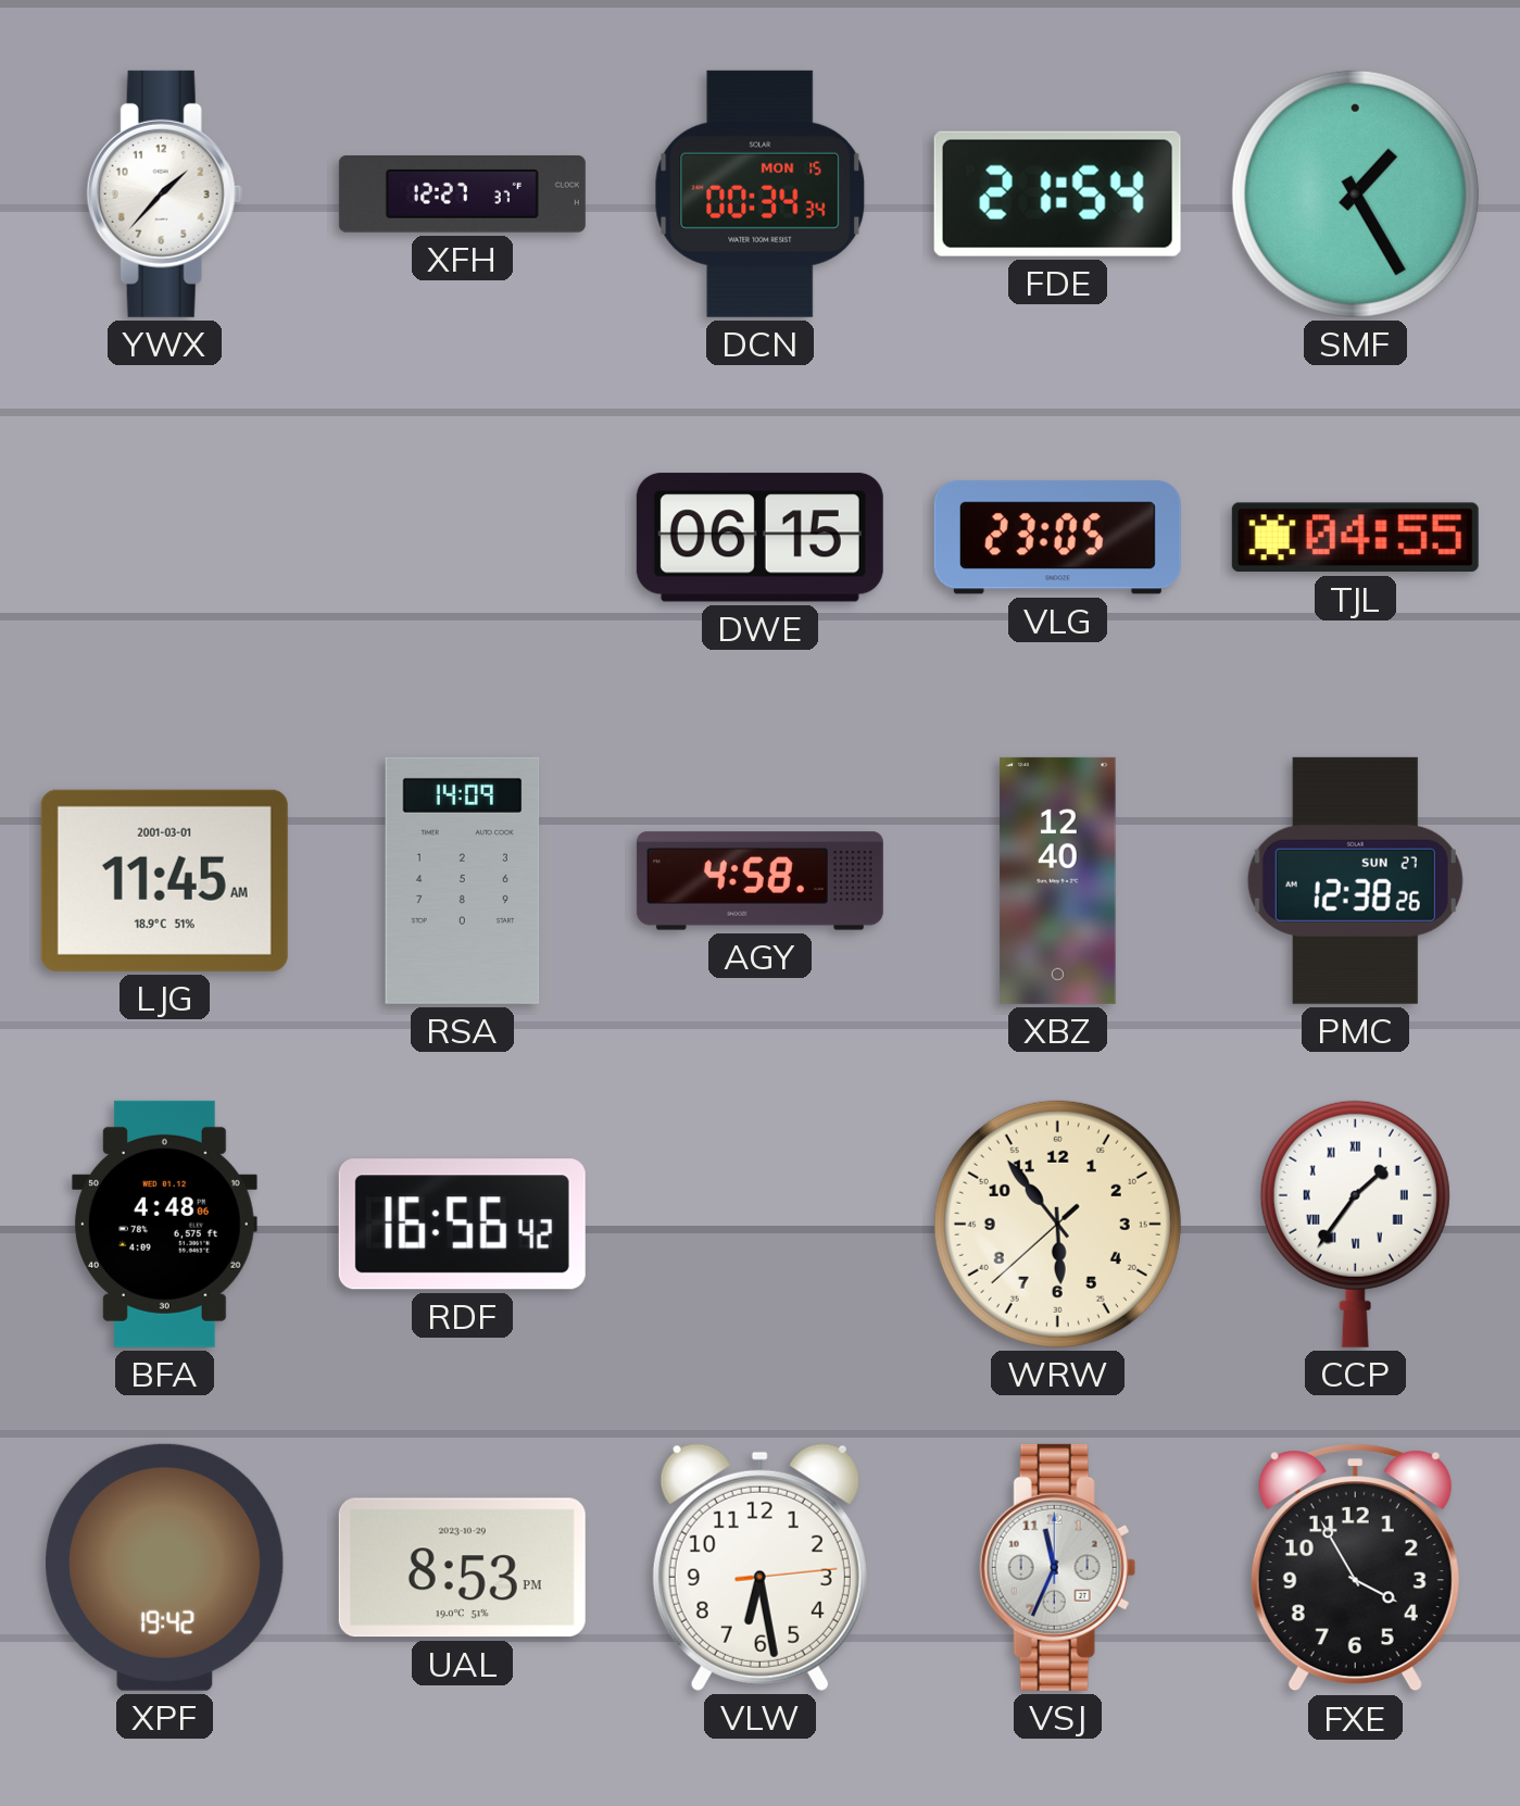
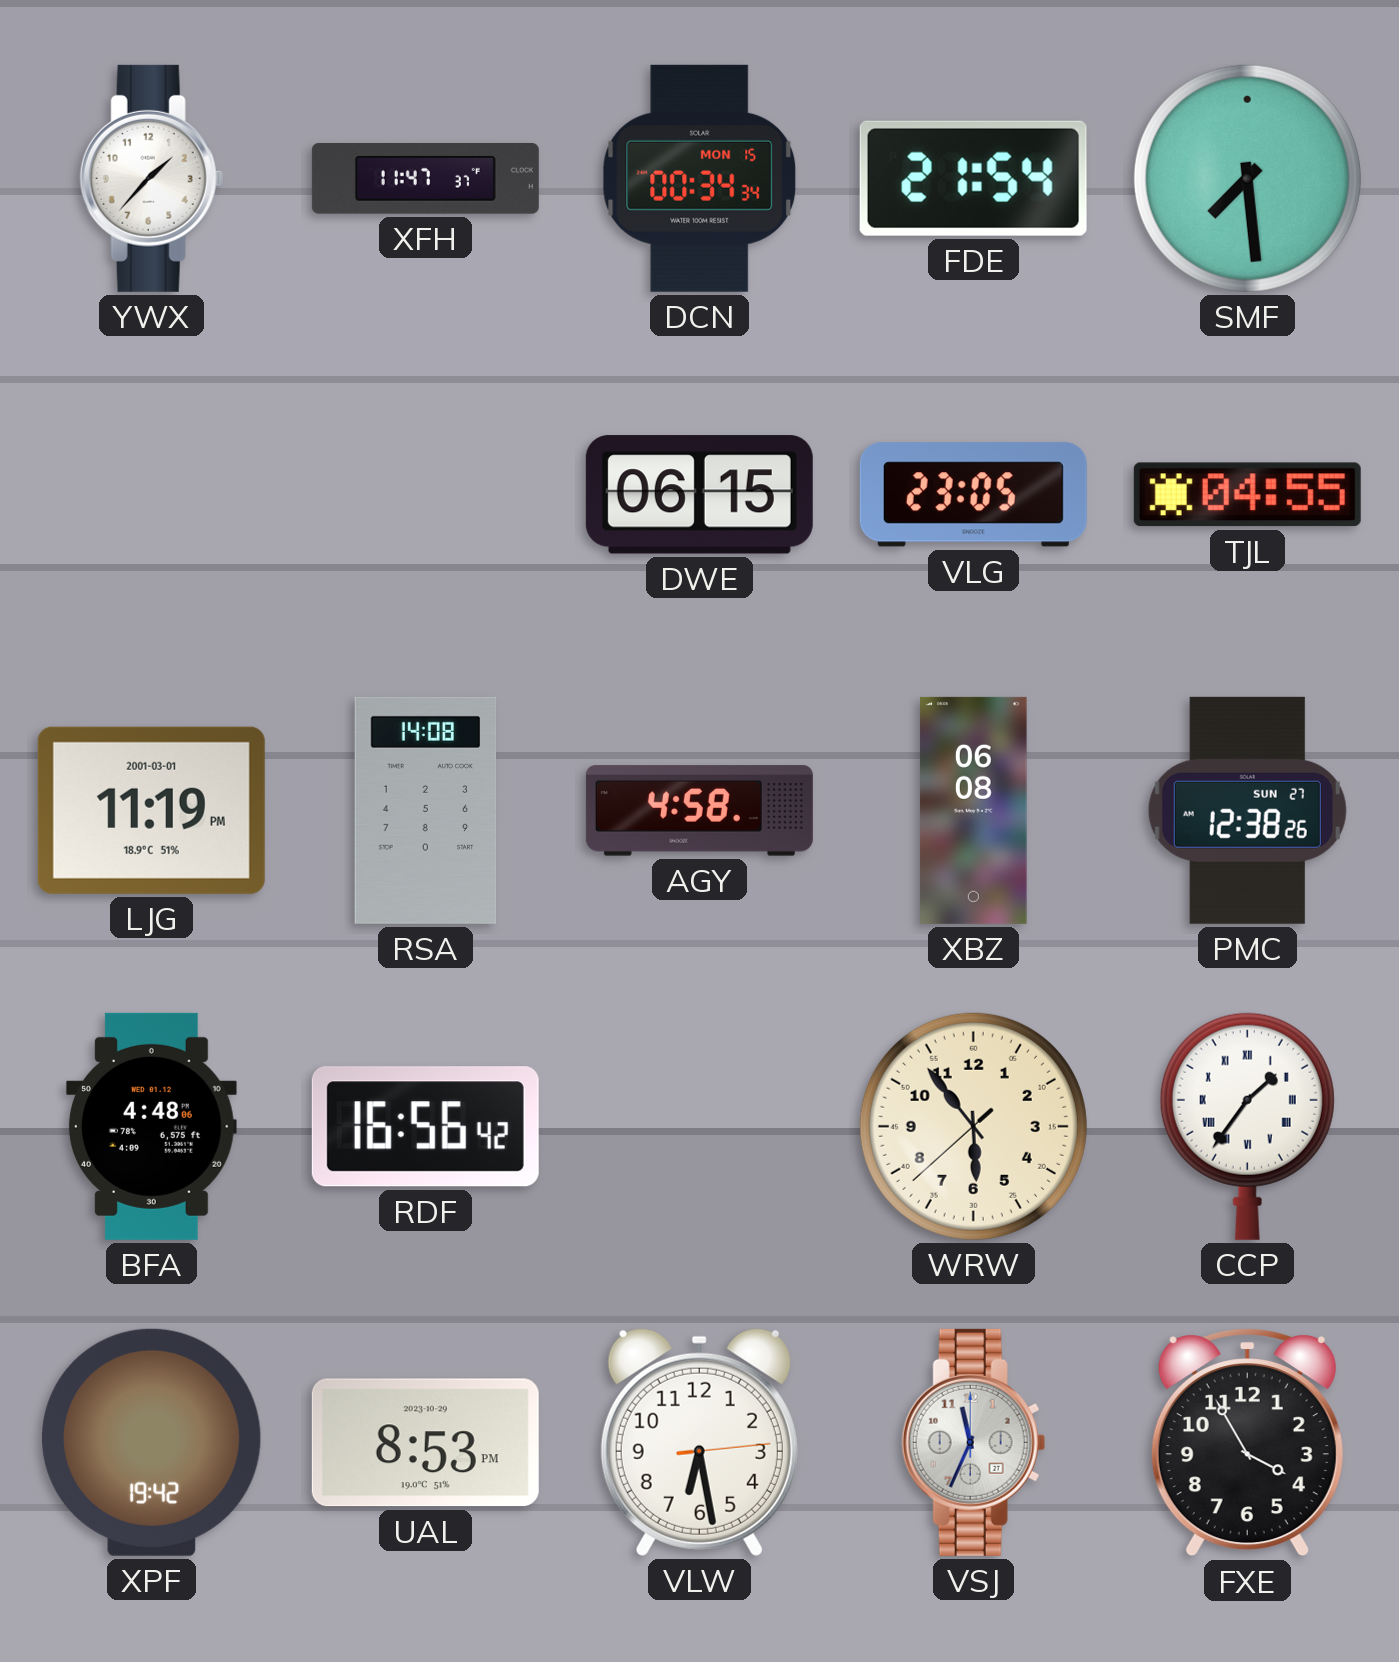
XFH: 12:27 -> 11:47 (425, 179)
SMF: 1:25 -> 7:29 (1247, 178)
LJG: 11:45 -> 11:19 (151, 810)
RSA: 14:09 -> 14:08 (426, 810)
XBZ: 12:40 -> 06:08 (974, 810)
